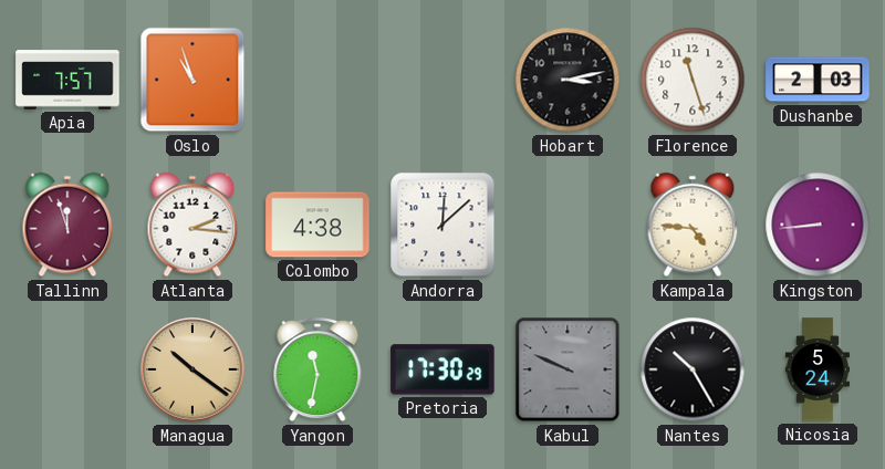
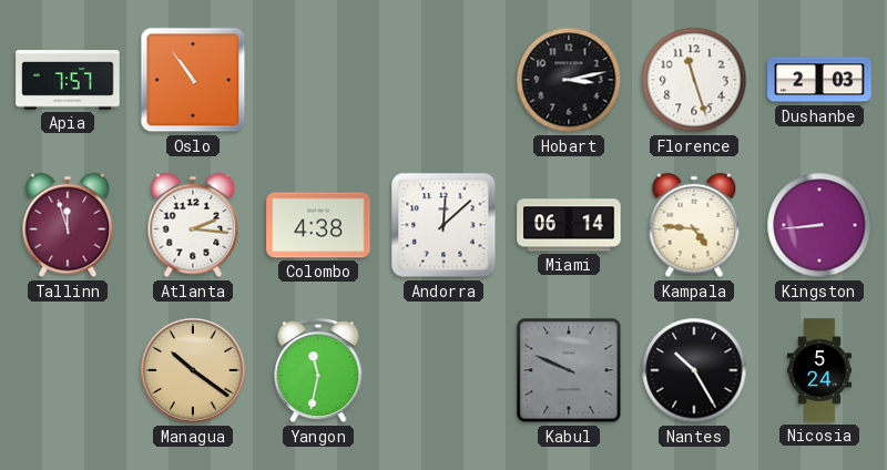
Oslo: 10:57 -> 10:54 (193, 80)
Miami: none -> 06:14 (569, 225)
Pretoria: 17:30 -> none (442, 369)
